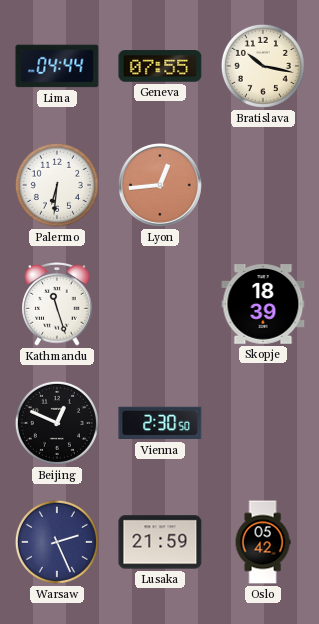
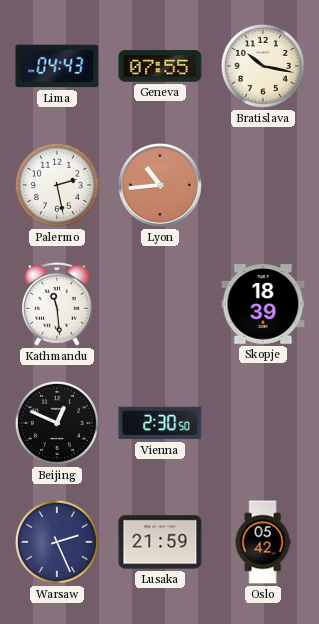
Lima: 04:44 -> 04:43 (57, 66)
Palermo: 6:31 -> 2:28 (57, 185)
Lyon: 12:44 -> 10:44 (160, 185)
Kathmandu: 11:27 -> 11:29 (57, 304)
